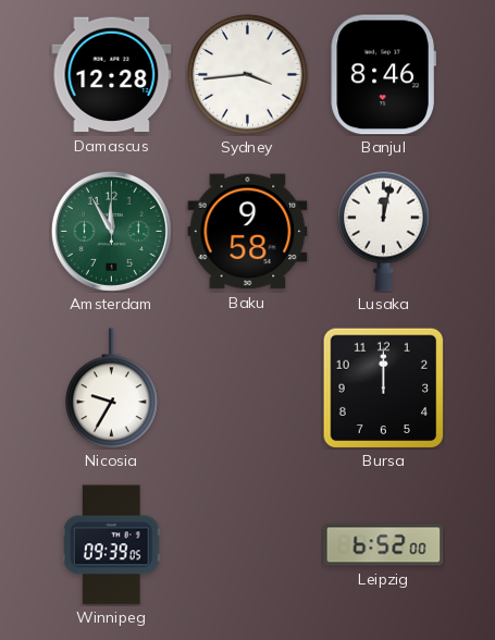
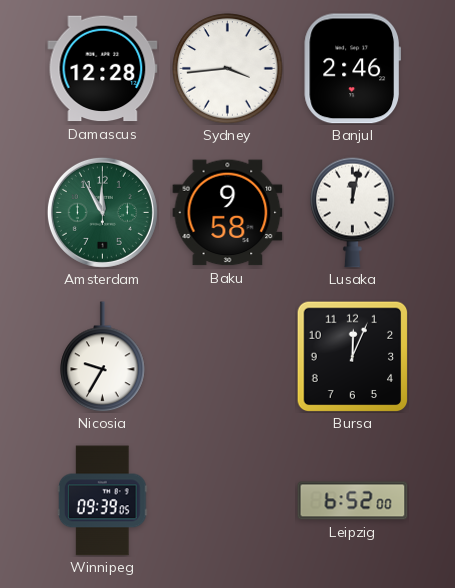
Banjul: 8:46 -> 2:46 (352, 69)
Bursa: 12:00 -> 12:04 (352, 356)
